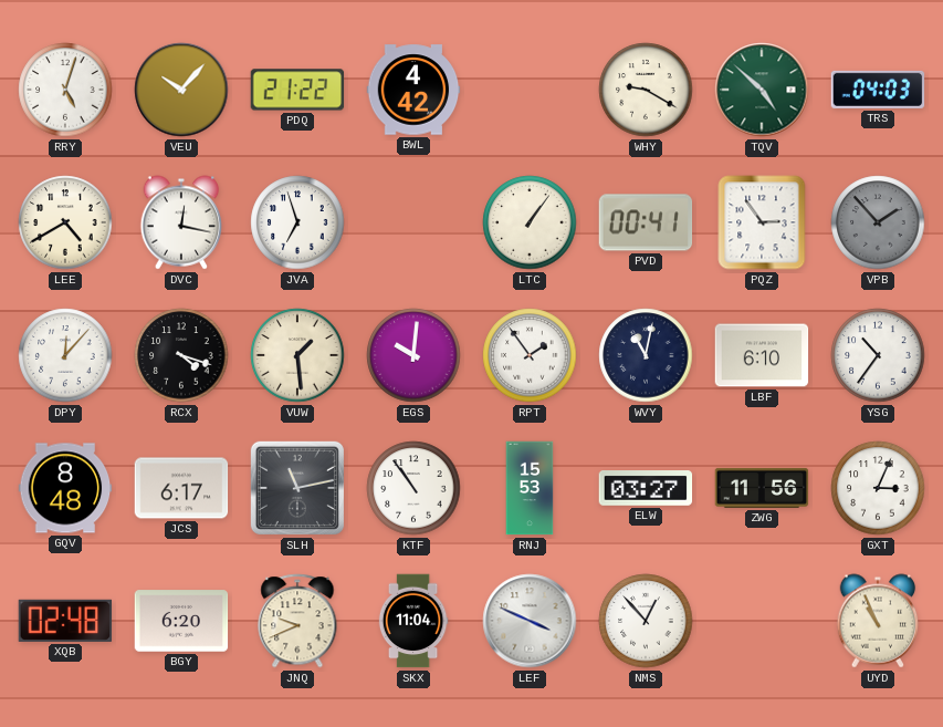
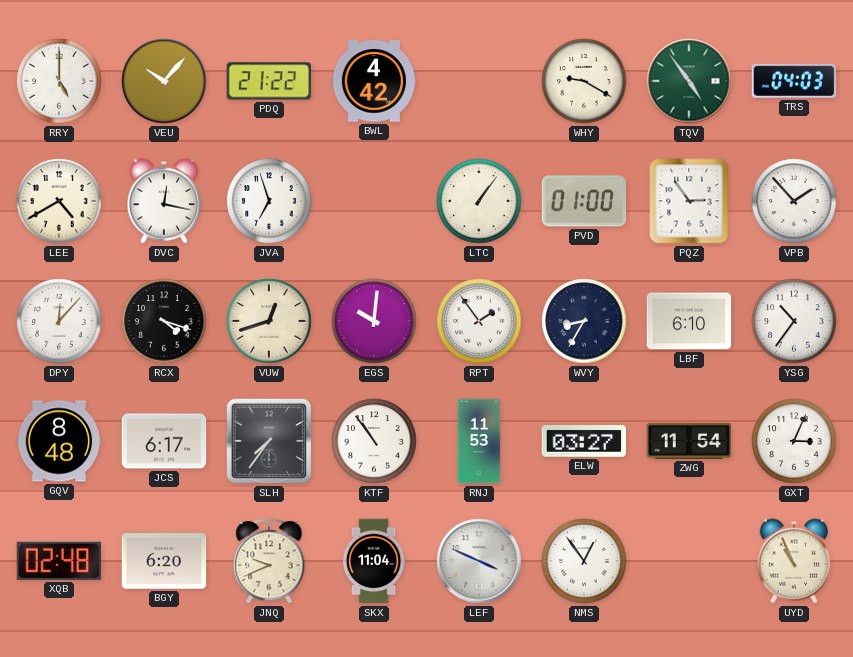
RRY: 5:03 -> 5:00 (59, 81)
TQV: 4:52 -> 4:54 (689, 81)
PVD: 00:41 -> 01:00 (584, 201)
VPB dial: grey -> white (794, 201)
VUW: 1:29 -> 12:42 (269, 321)
WVY: 11:02 -> 8:35 (584, 321)
SLH: 11:13 -> 7:36 (269, 441)
RNJ: 15:53 -> 11:53 (479, 441)
ZWG: 11:56 -> 11:54 (689, 441)
NMS: 12:53 -> 12:54 (584, 561)
